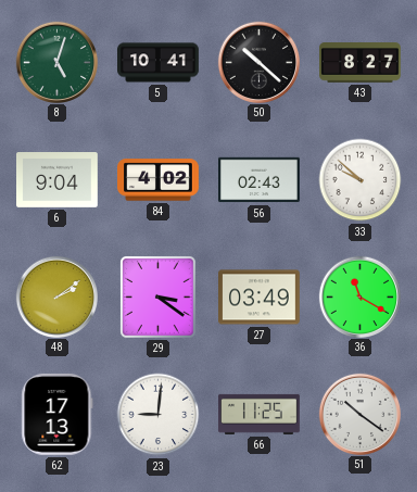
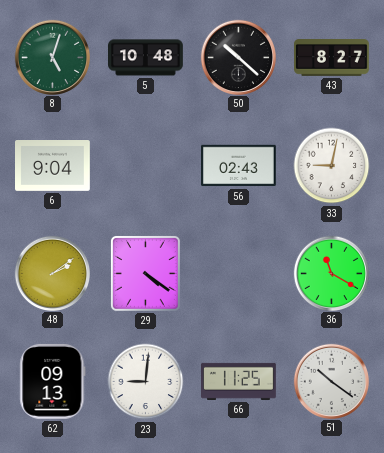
5: 10:41 -> 10:48 (146, 58)
84: 4:02 -> none (159, 180)
33: 9:52 -> 9:02 (332, 166)
29: 3:21 -> 4:21 (145, 273)
27: 03:49 -> none (260, 298)
62: 17:13 -> 09:13 (53, 381)
